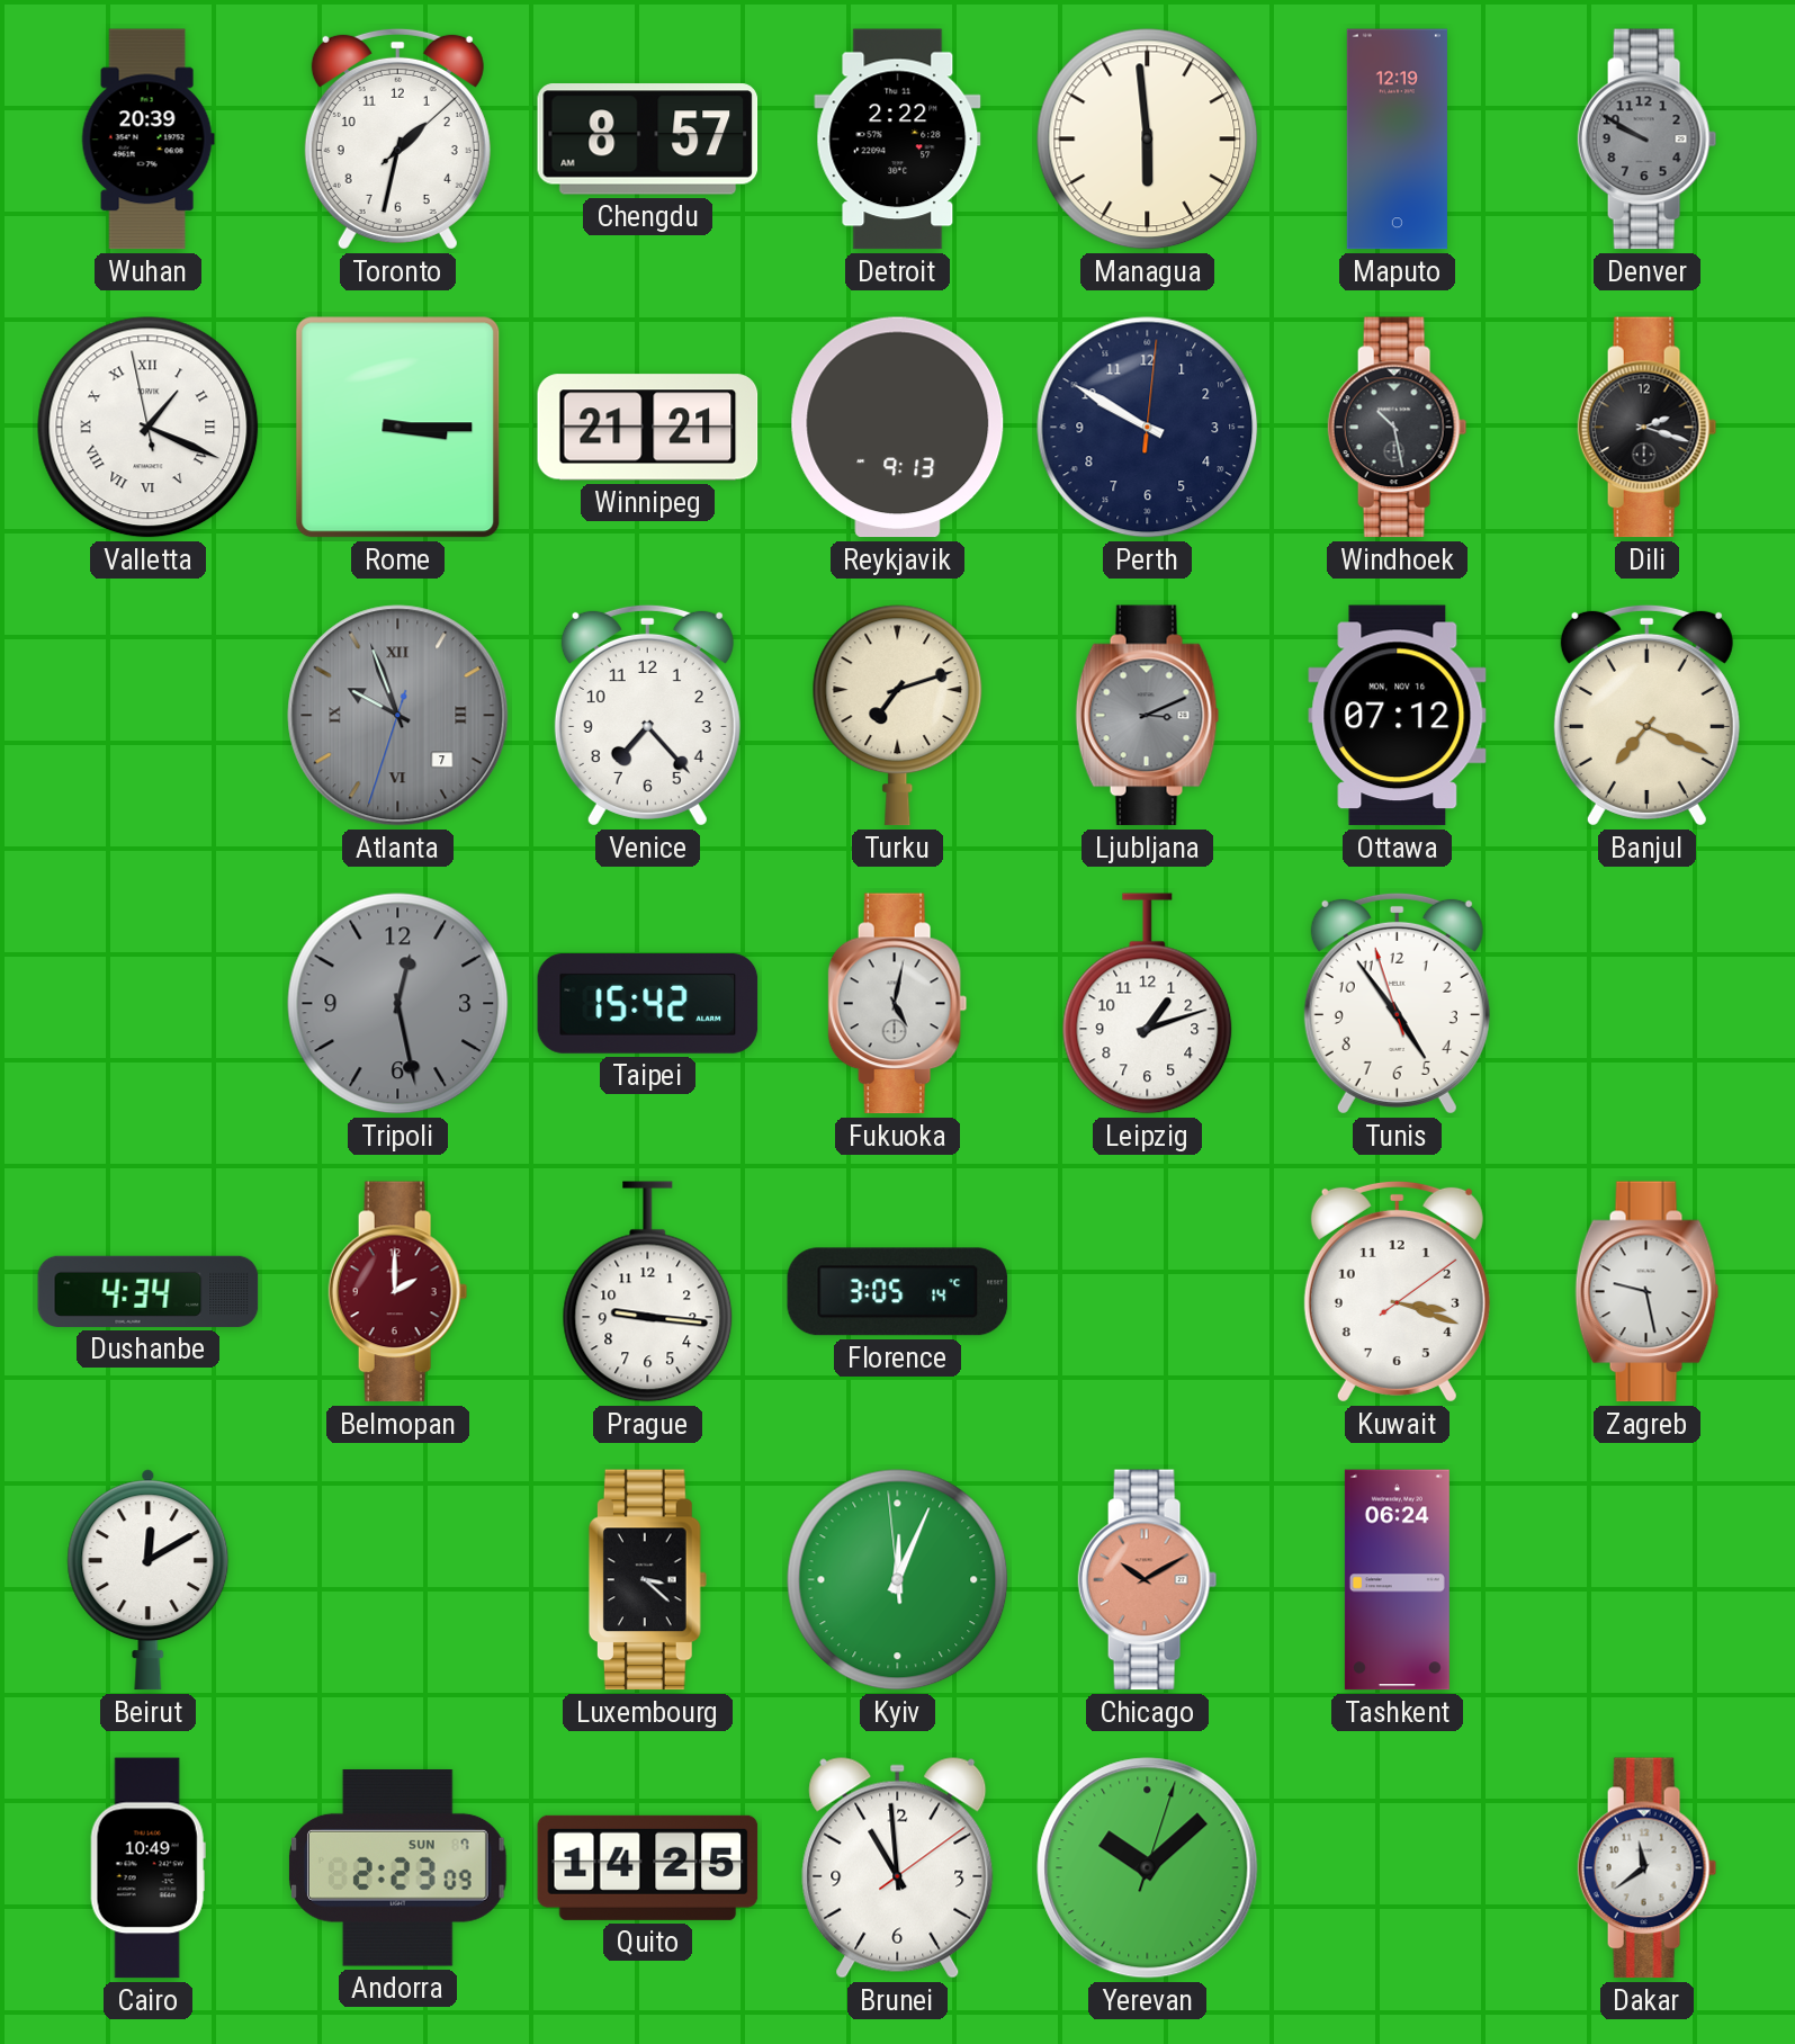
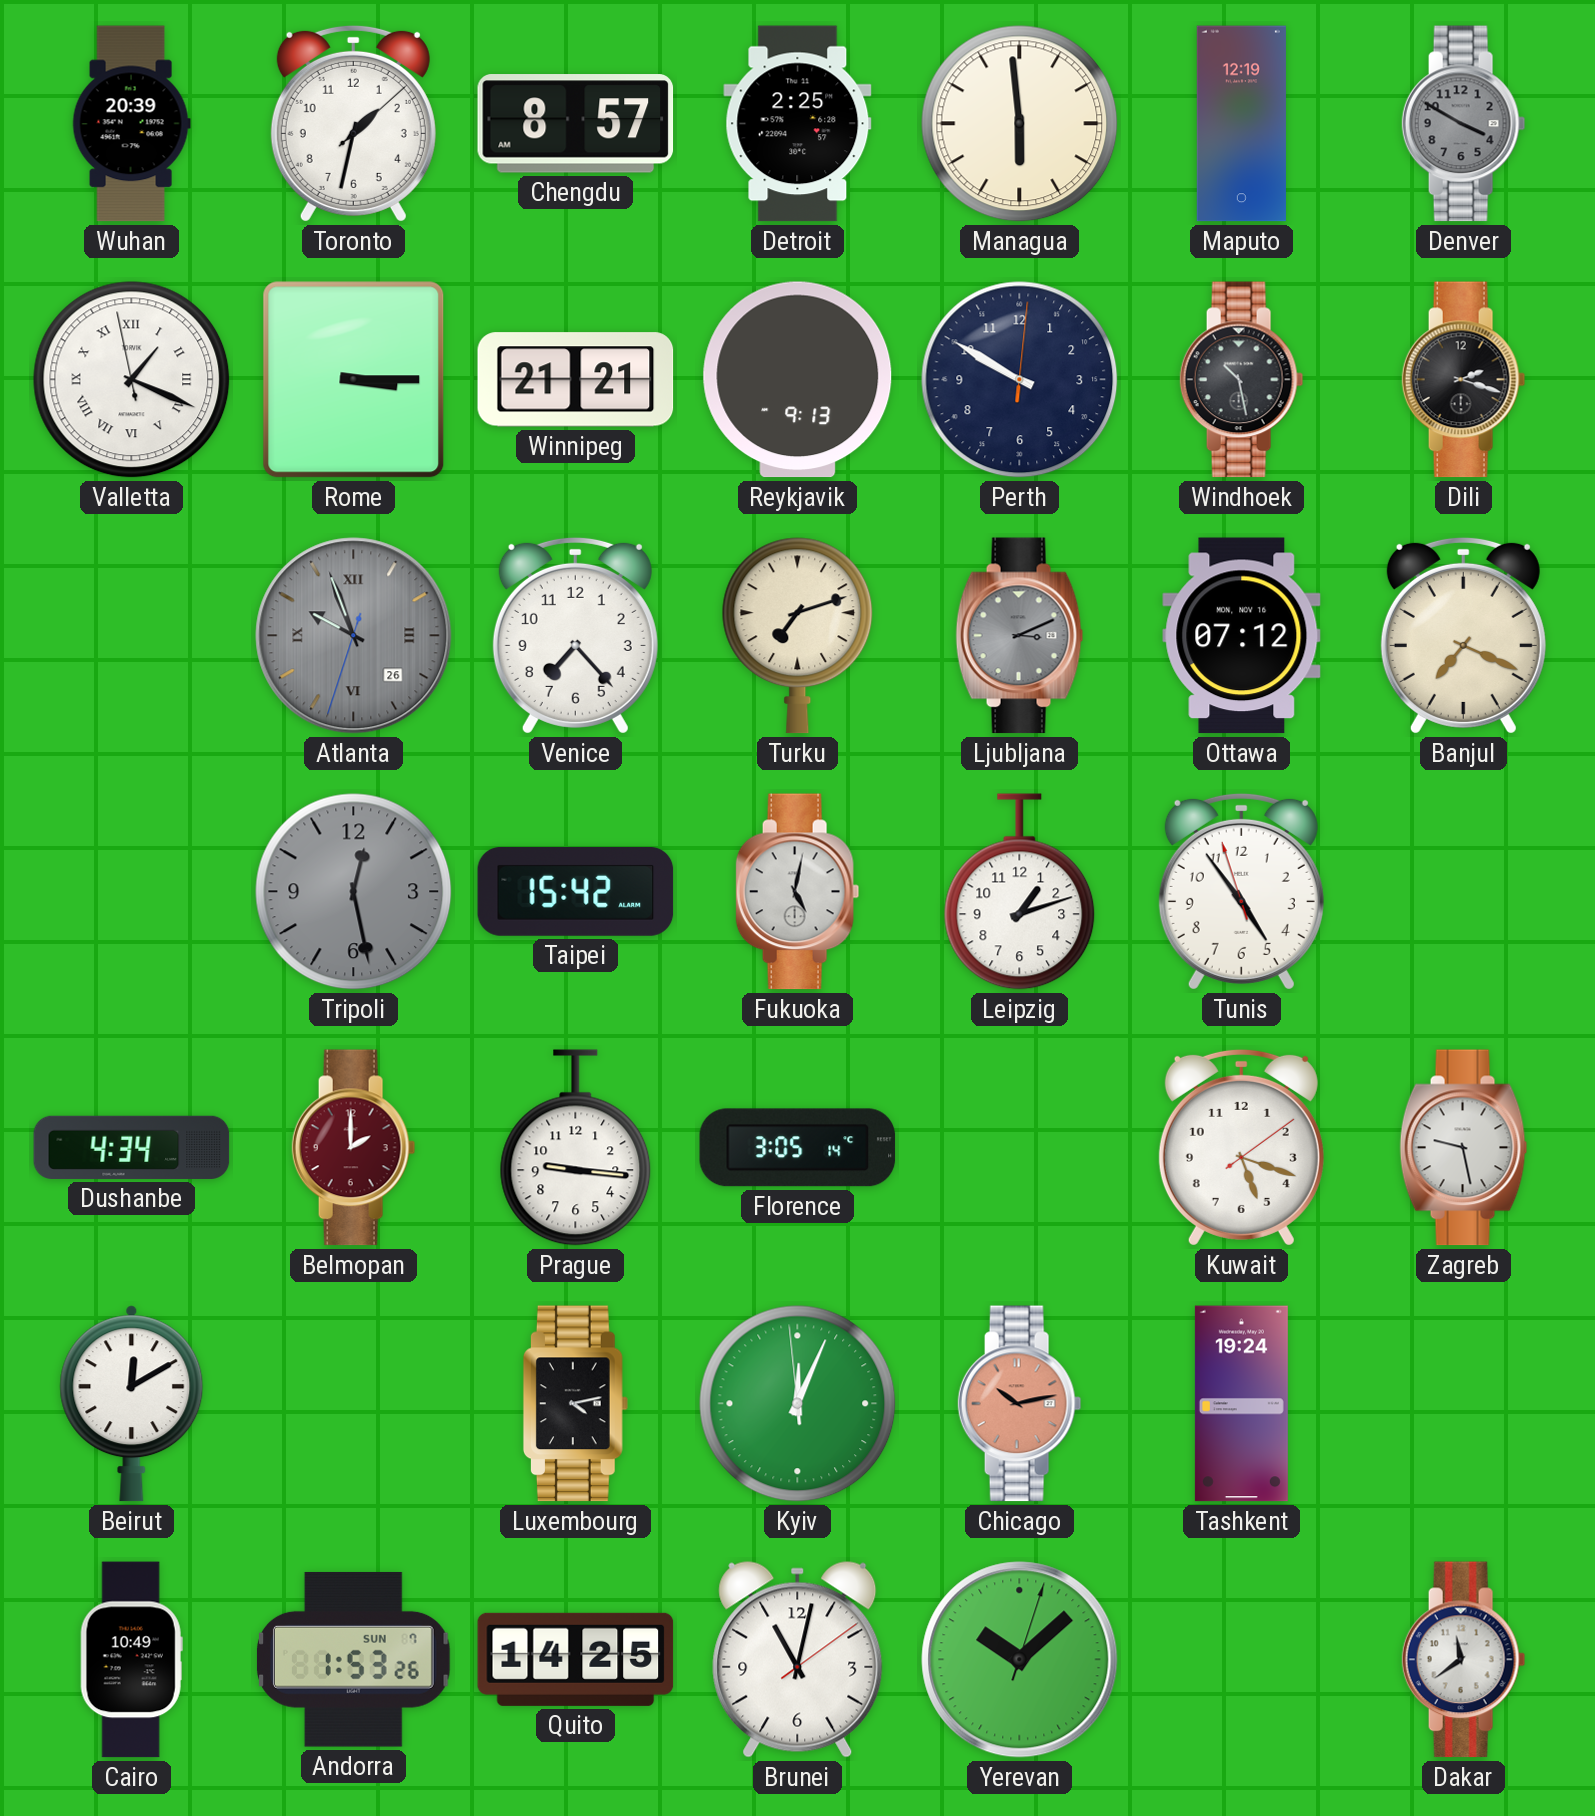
Detroit: 2:22 -> 2:25 (798, 124)
Denver: 9:50 -> 3:50 (1464, 124)
Atlanta date: 7 -> 26 (354, 636)
Kuwait: 3:18 -> 5:18 (1241, 1147)
Luxembourg: 3:22 -> 4:13 (575, 1404)
Chicago: 10:10 -> 10:13 (1020, 1404)
Tashkent: 06:24 -> 19:24 (1241, 1404)
Andorra: 2:23 -> 1:53 (354, 1659)
Brunei: 10:59 -> 11:02 (798, 1660)
